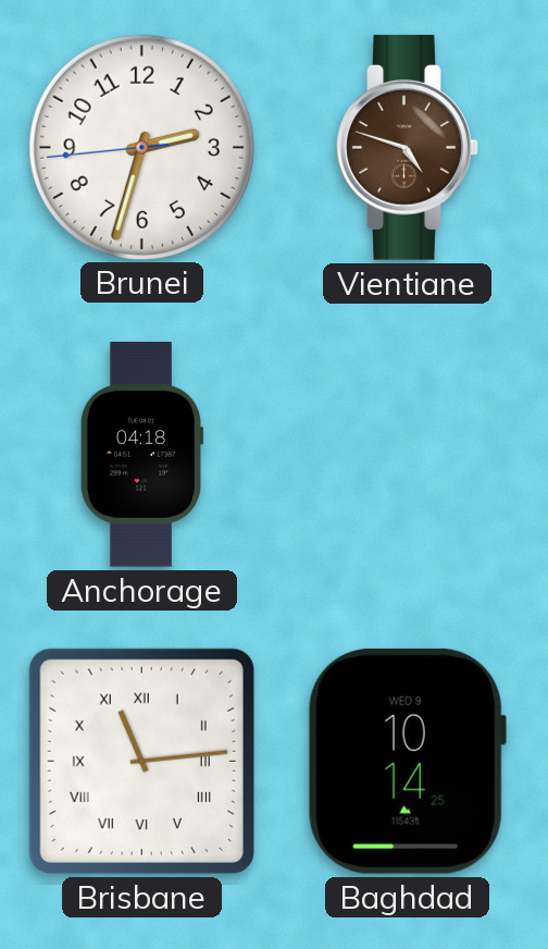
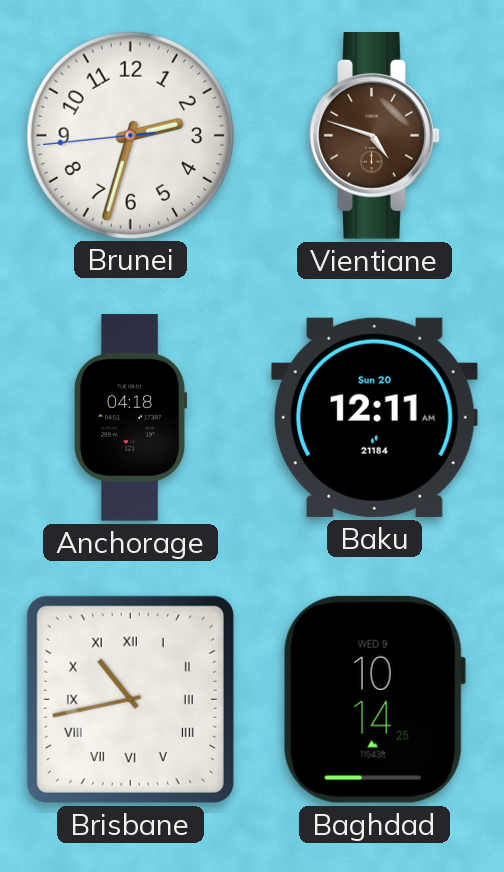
Baku: none -> 12:11 (374, 417)
Brisbane: 11:14 -> 10:43 (130, 699)
